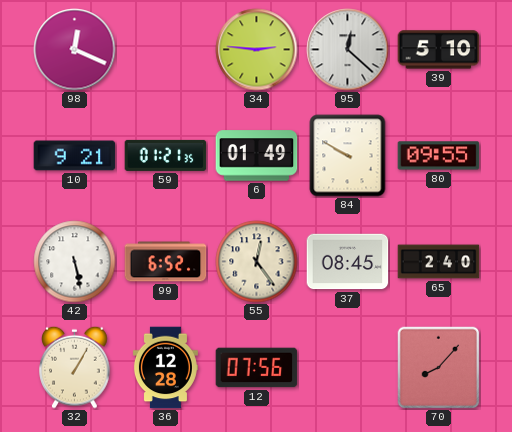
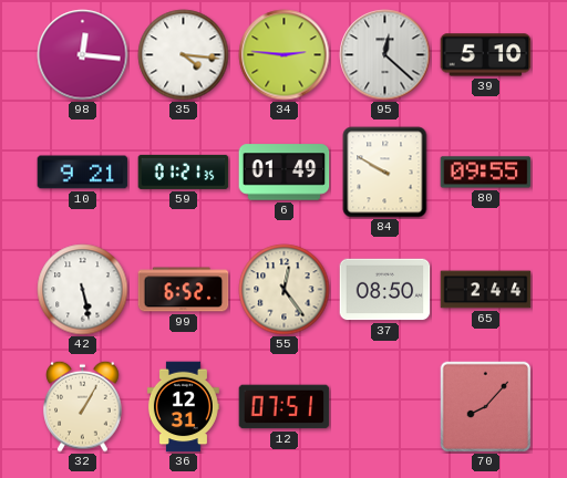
98: 12:19 -> 12:16 (83, 55)
35: none -> 4:16 (184, 55)
37: 08:45 -> 08:50 (385, 290)
65: 2:40 -> 2:44 (486, 290)
36: 12:28 -> 12:31 (183, 407)
12: 07:56 -> 07:51 (285, 407)
